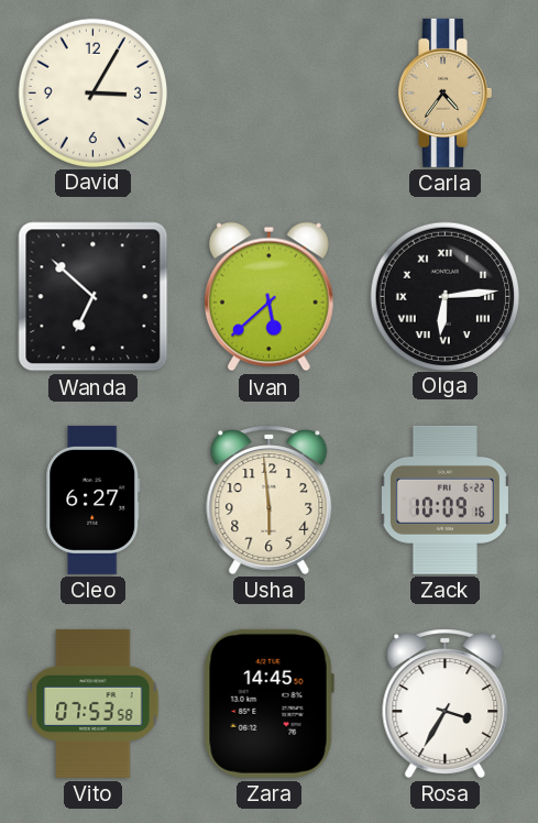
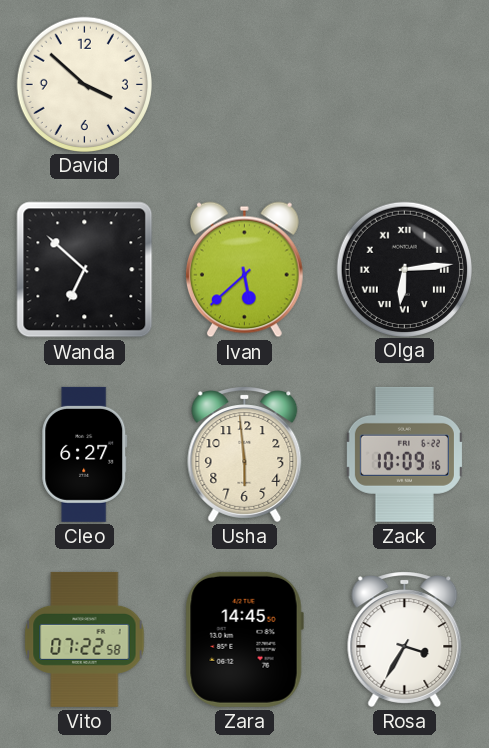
David: 3:05 -> 3:52 (84, 84)
Carla: 4:36 -> none (444, 92)
Vito: 07:53 -> 07:22 (85, 639)
